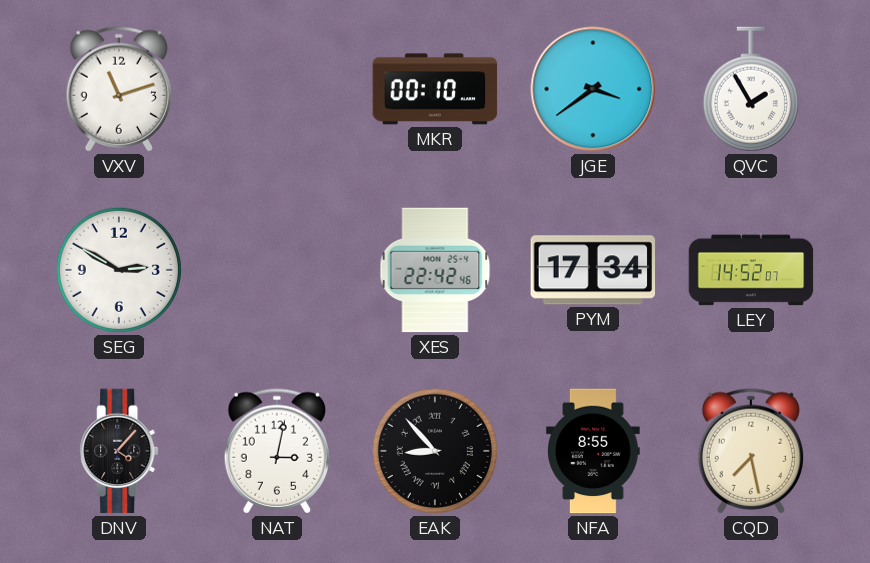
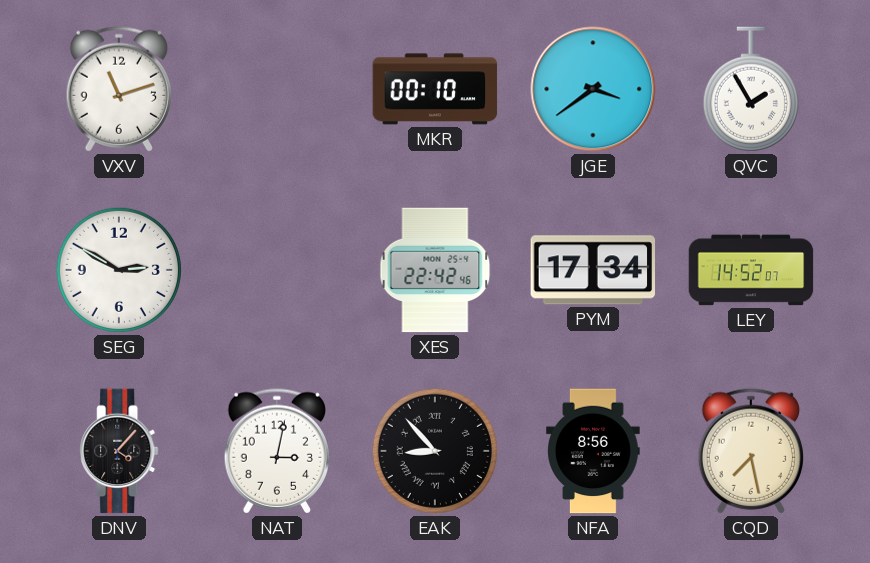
NFA: 8:55 -> 8:56 (594, 451)
